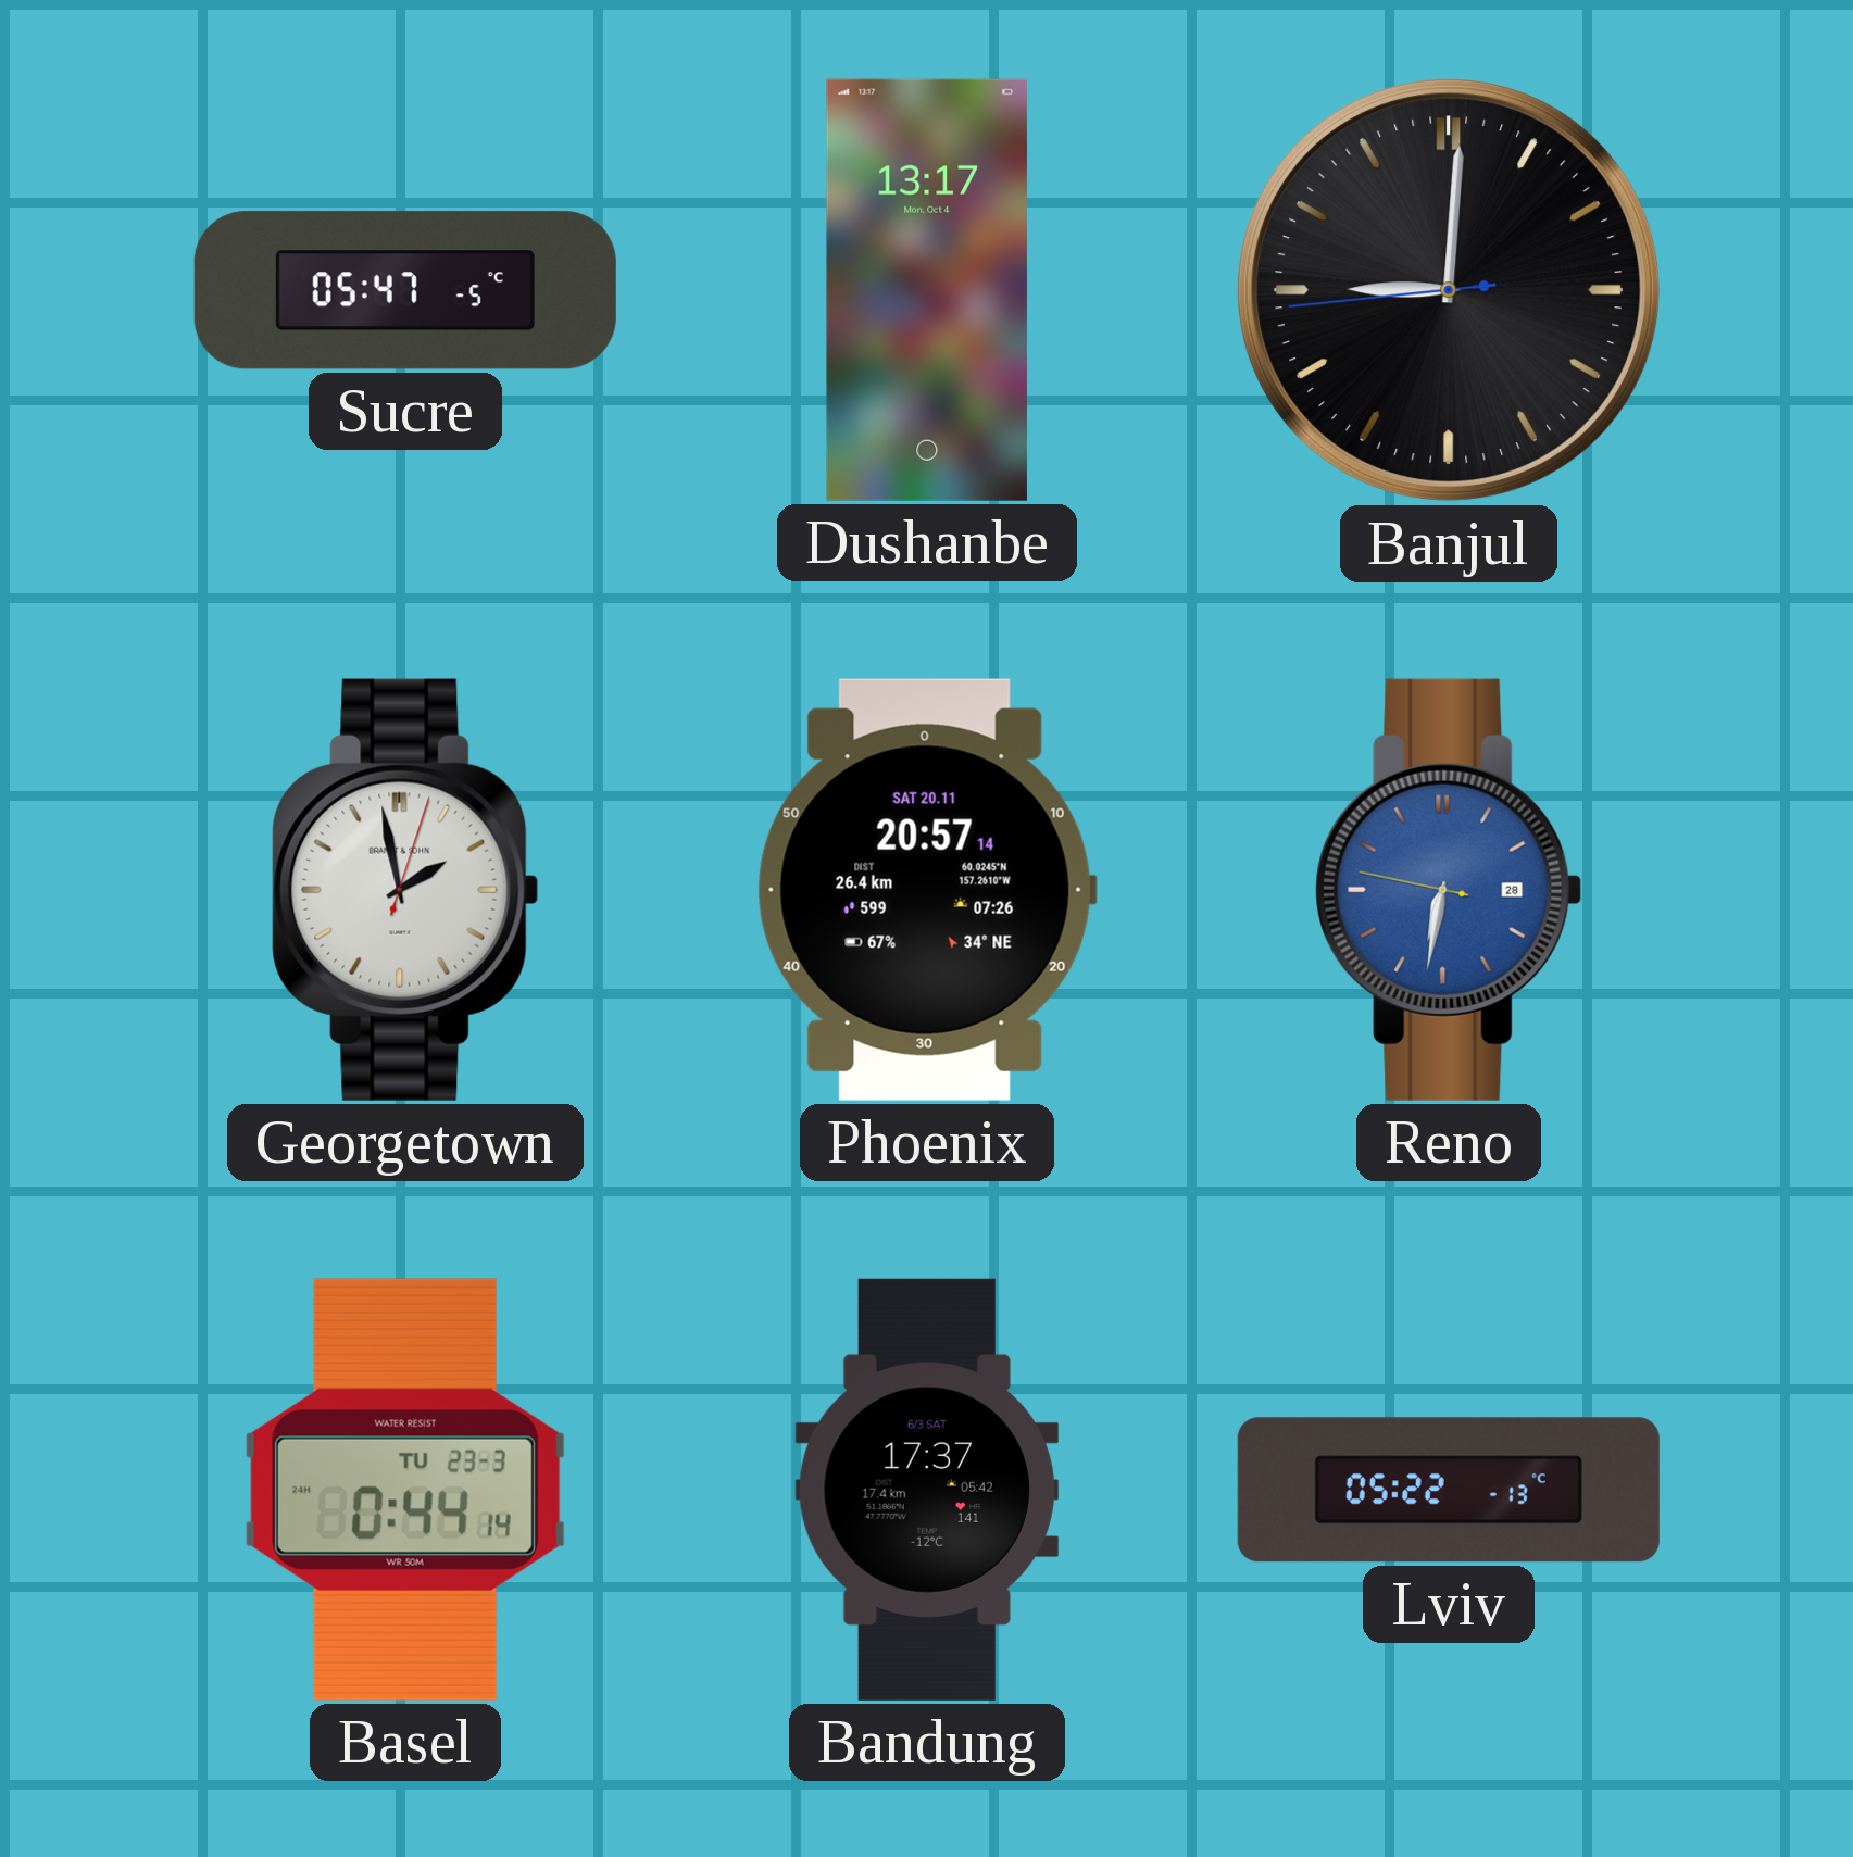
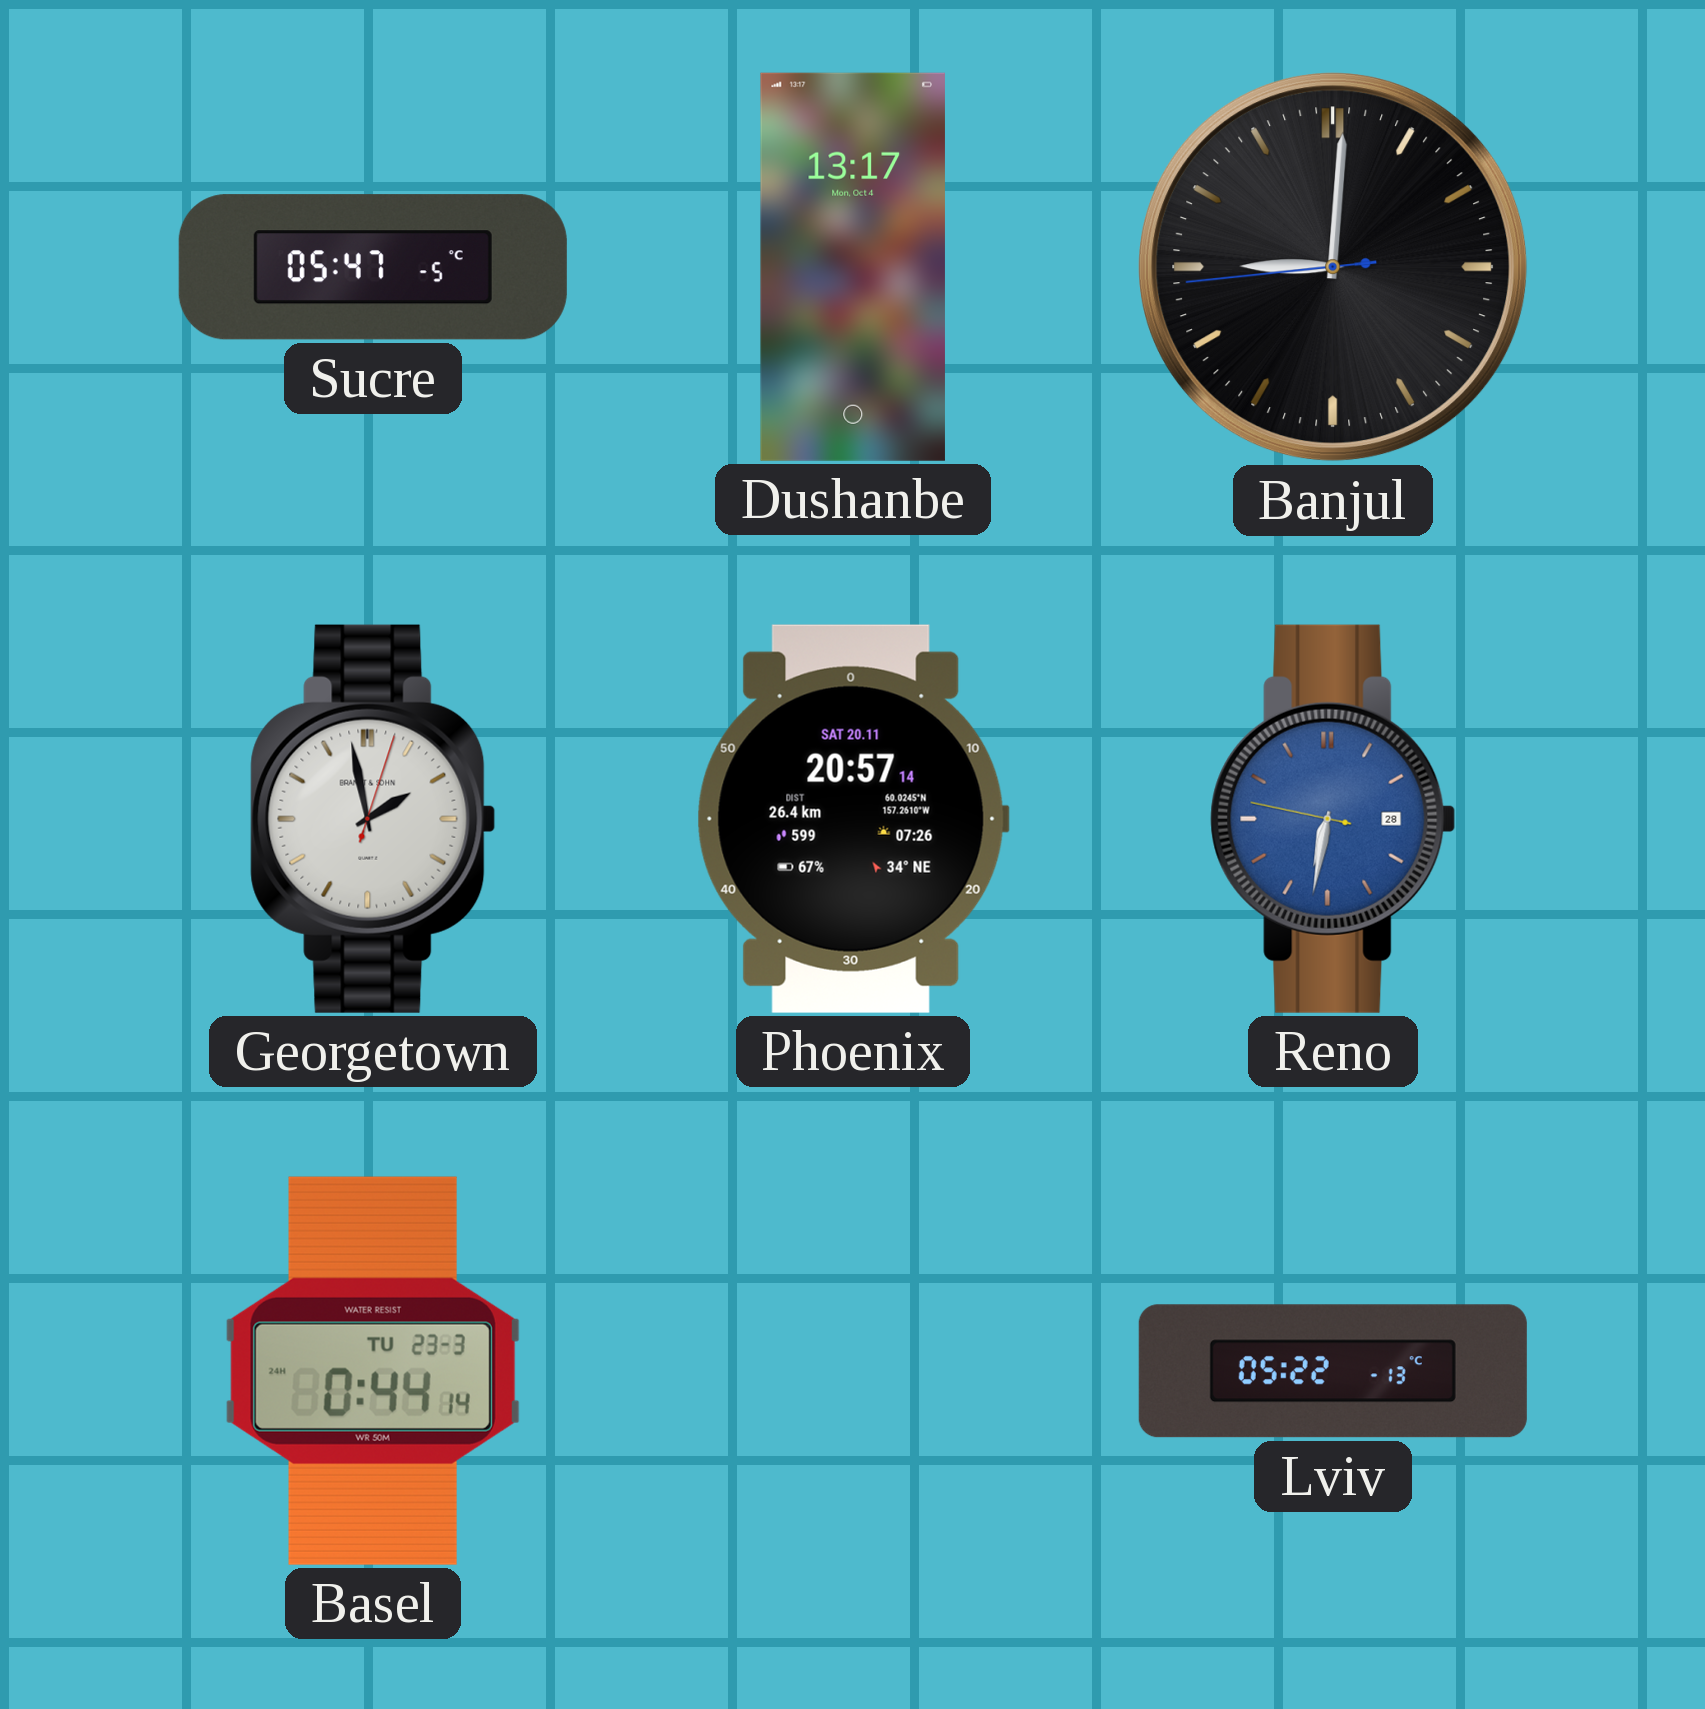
Bandung: 17:37 -> none (927, 1490)
